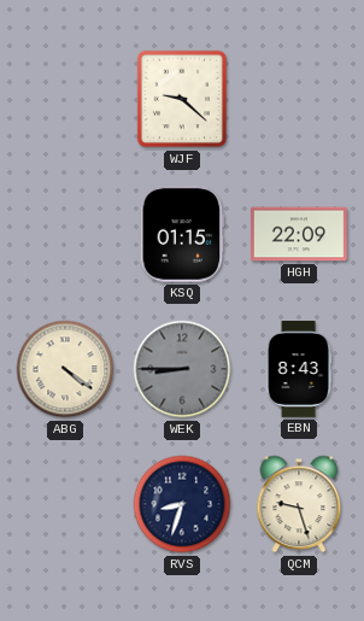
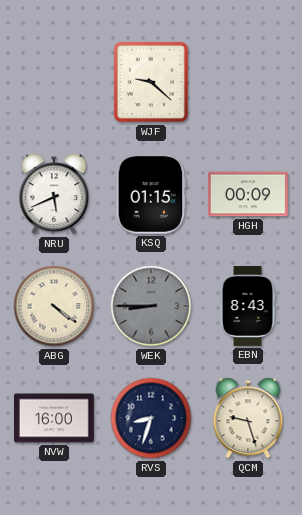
NRU: none -> 5:41 (54, 194)
HGH: 22:09 -> 00:09 (248, 194)
NVW: none -> 16:00 (54, 418)
